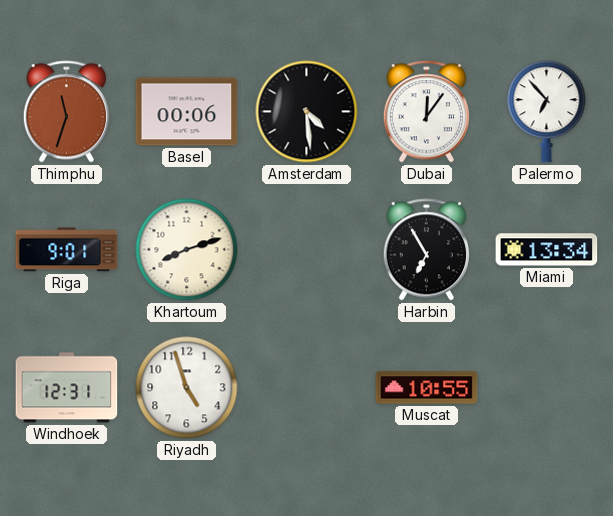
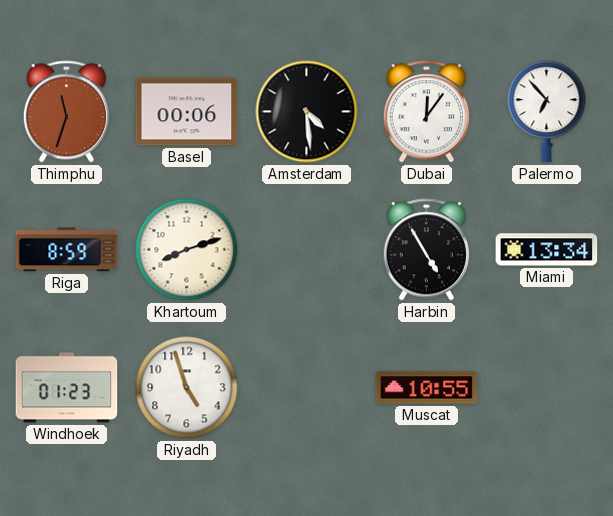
Riga: 9:01 -> 8:59 (67, 250)
Harbin: 6:55 -> 4:55 (426, 250)
Windhoek: 12:31 -> 01:23 (67, 388)
